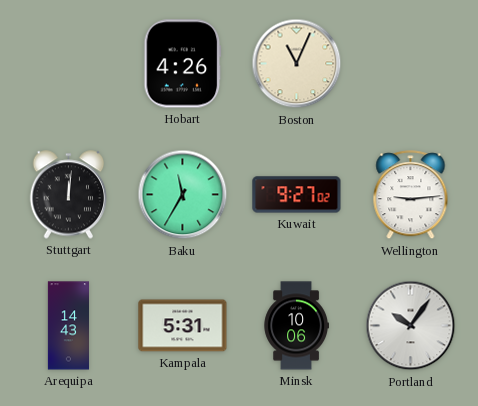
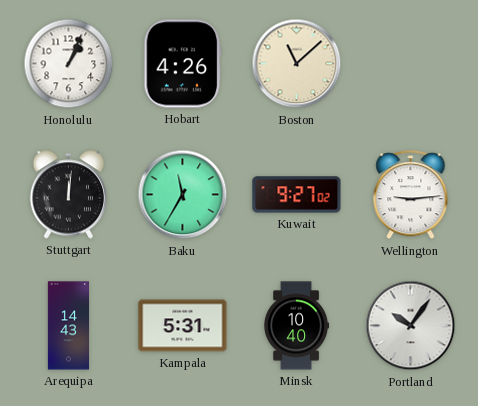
Honolulu: none -> 1:04 (69, 64)
Boston: 11:04 -> 11:08 (297, 64)
Minsk: 10:06 -> 10:40 (296, 326)
